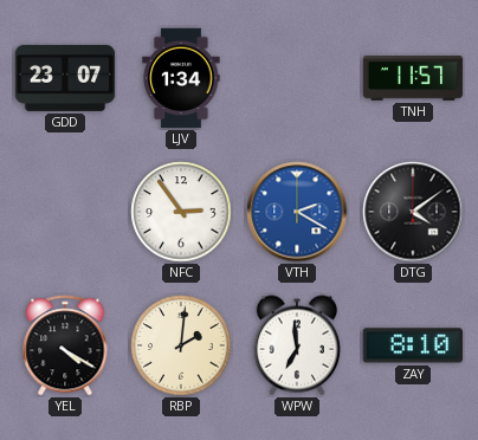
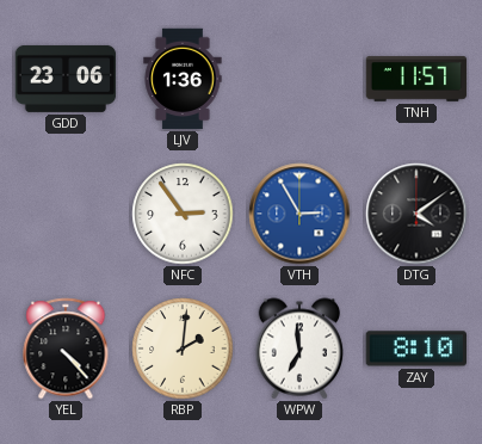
GDD: 23:07 -> 23:06 (66, 79)
LJV: 1:34 -> 1:36 (183, 79)
VTH: 2:20 -> 2:55 (299, 214)
YEL: 4:20 -> 4:23 (66, 349)
